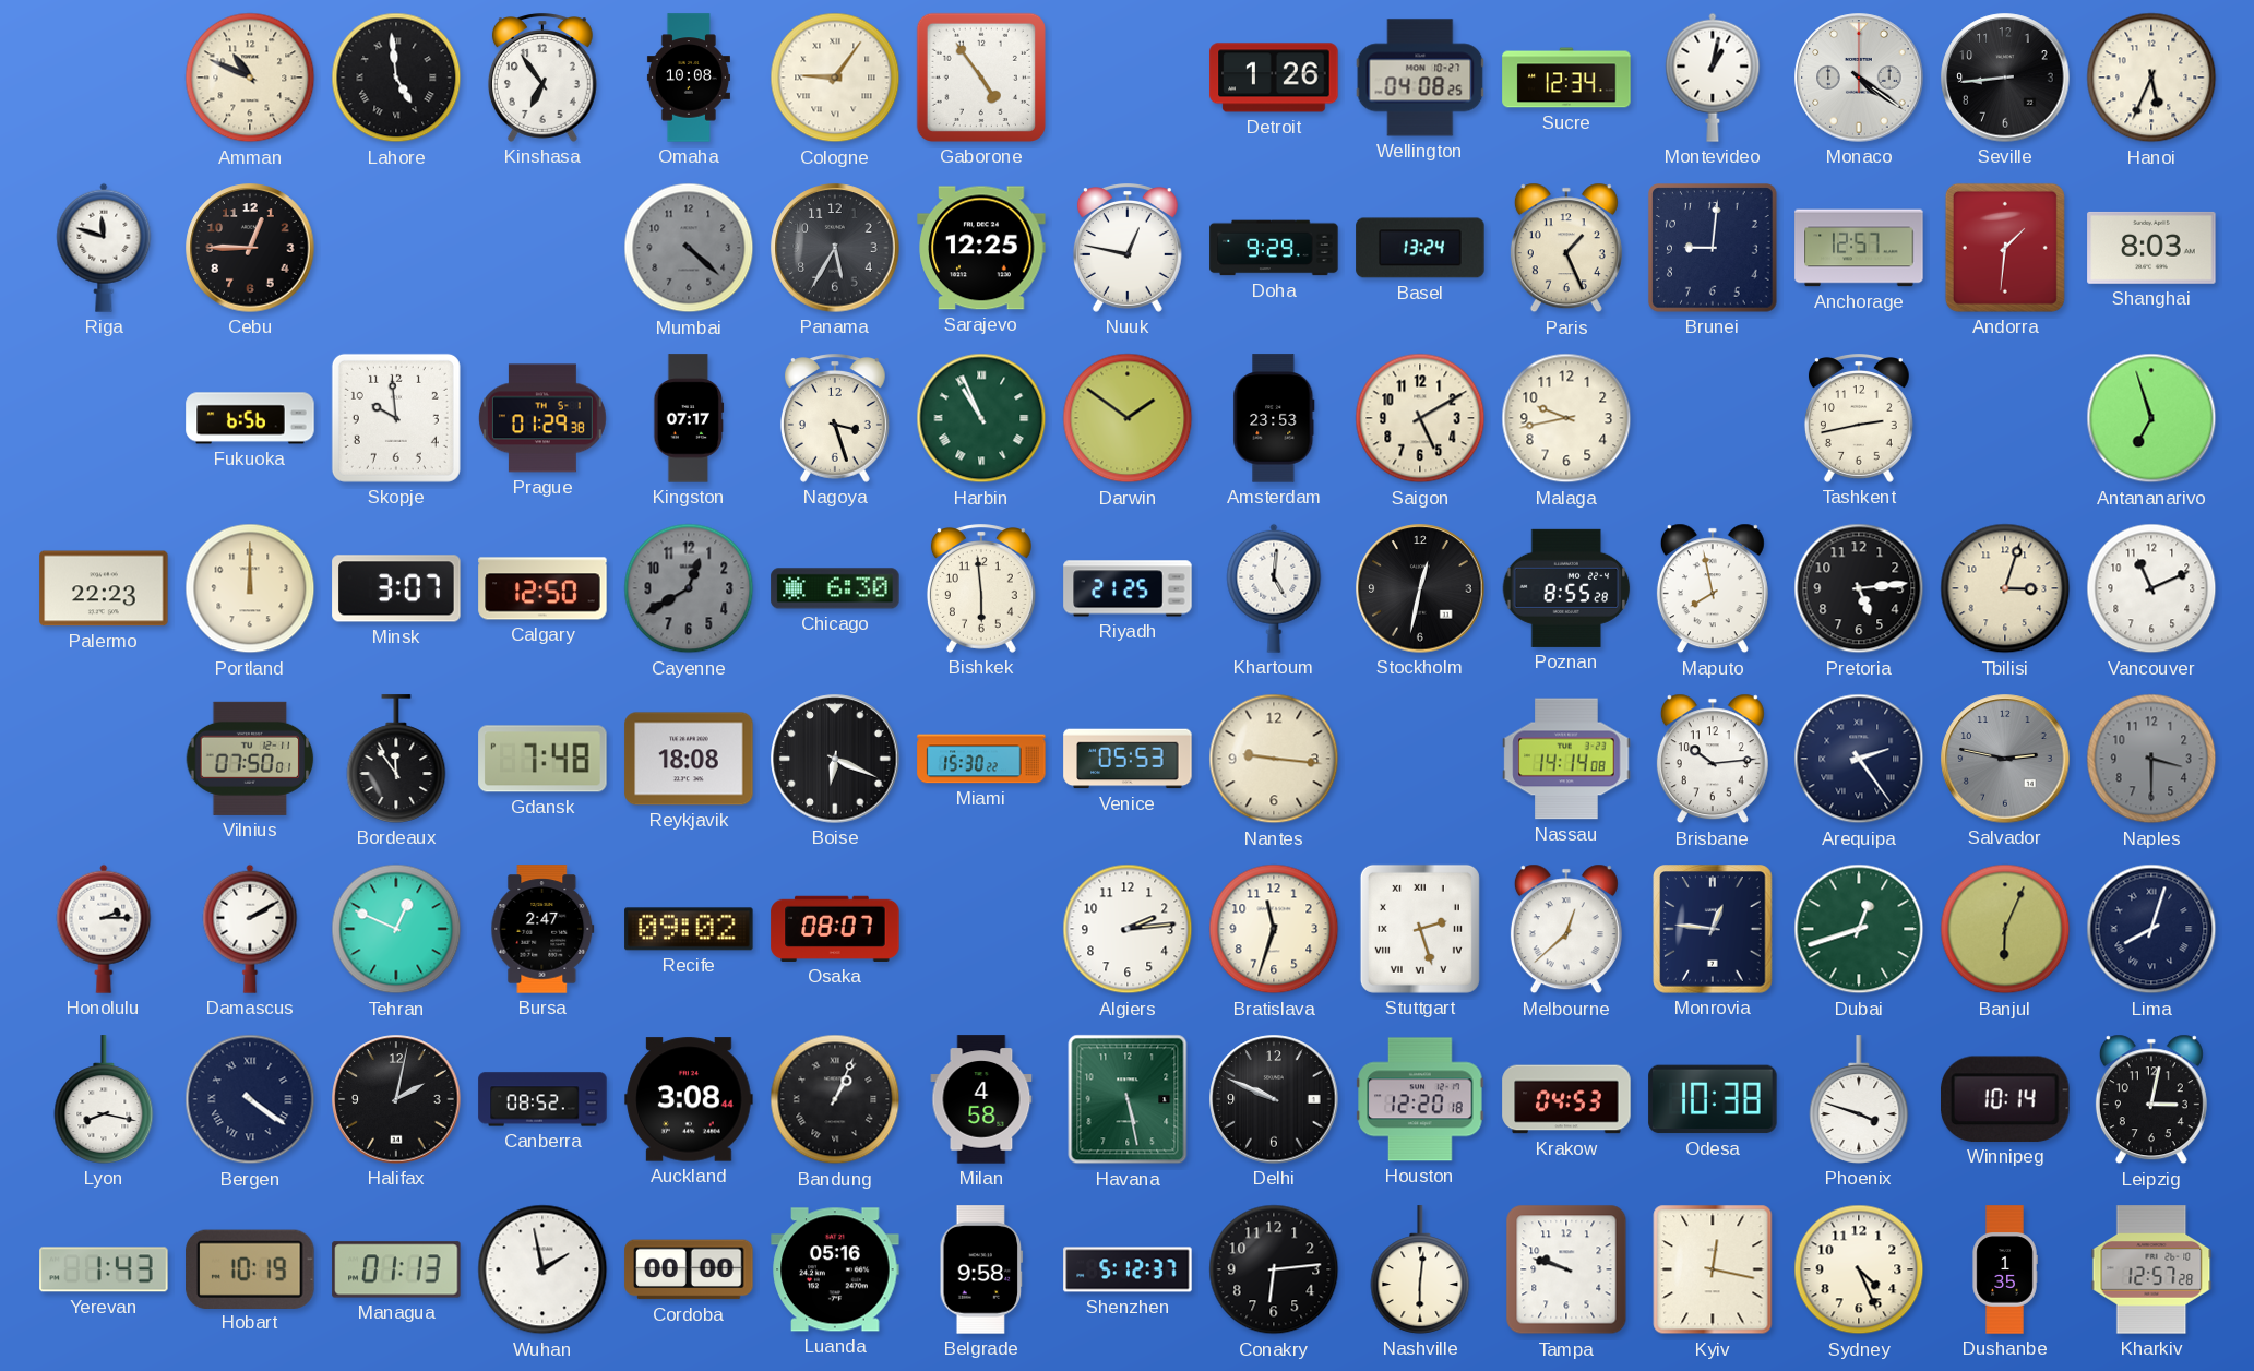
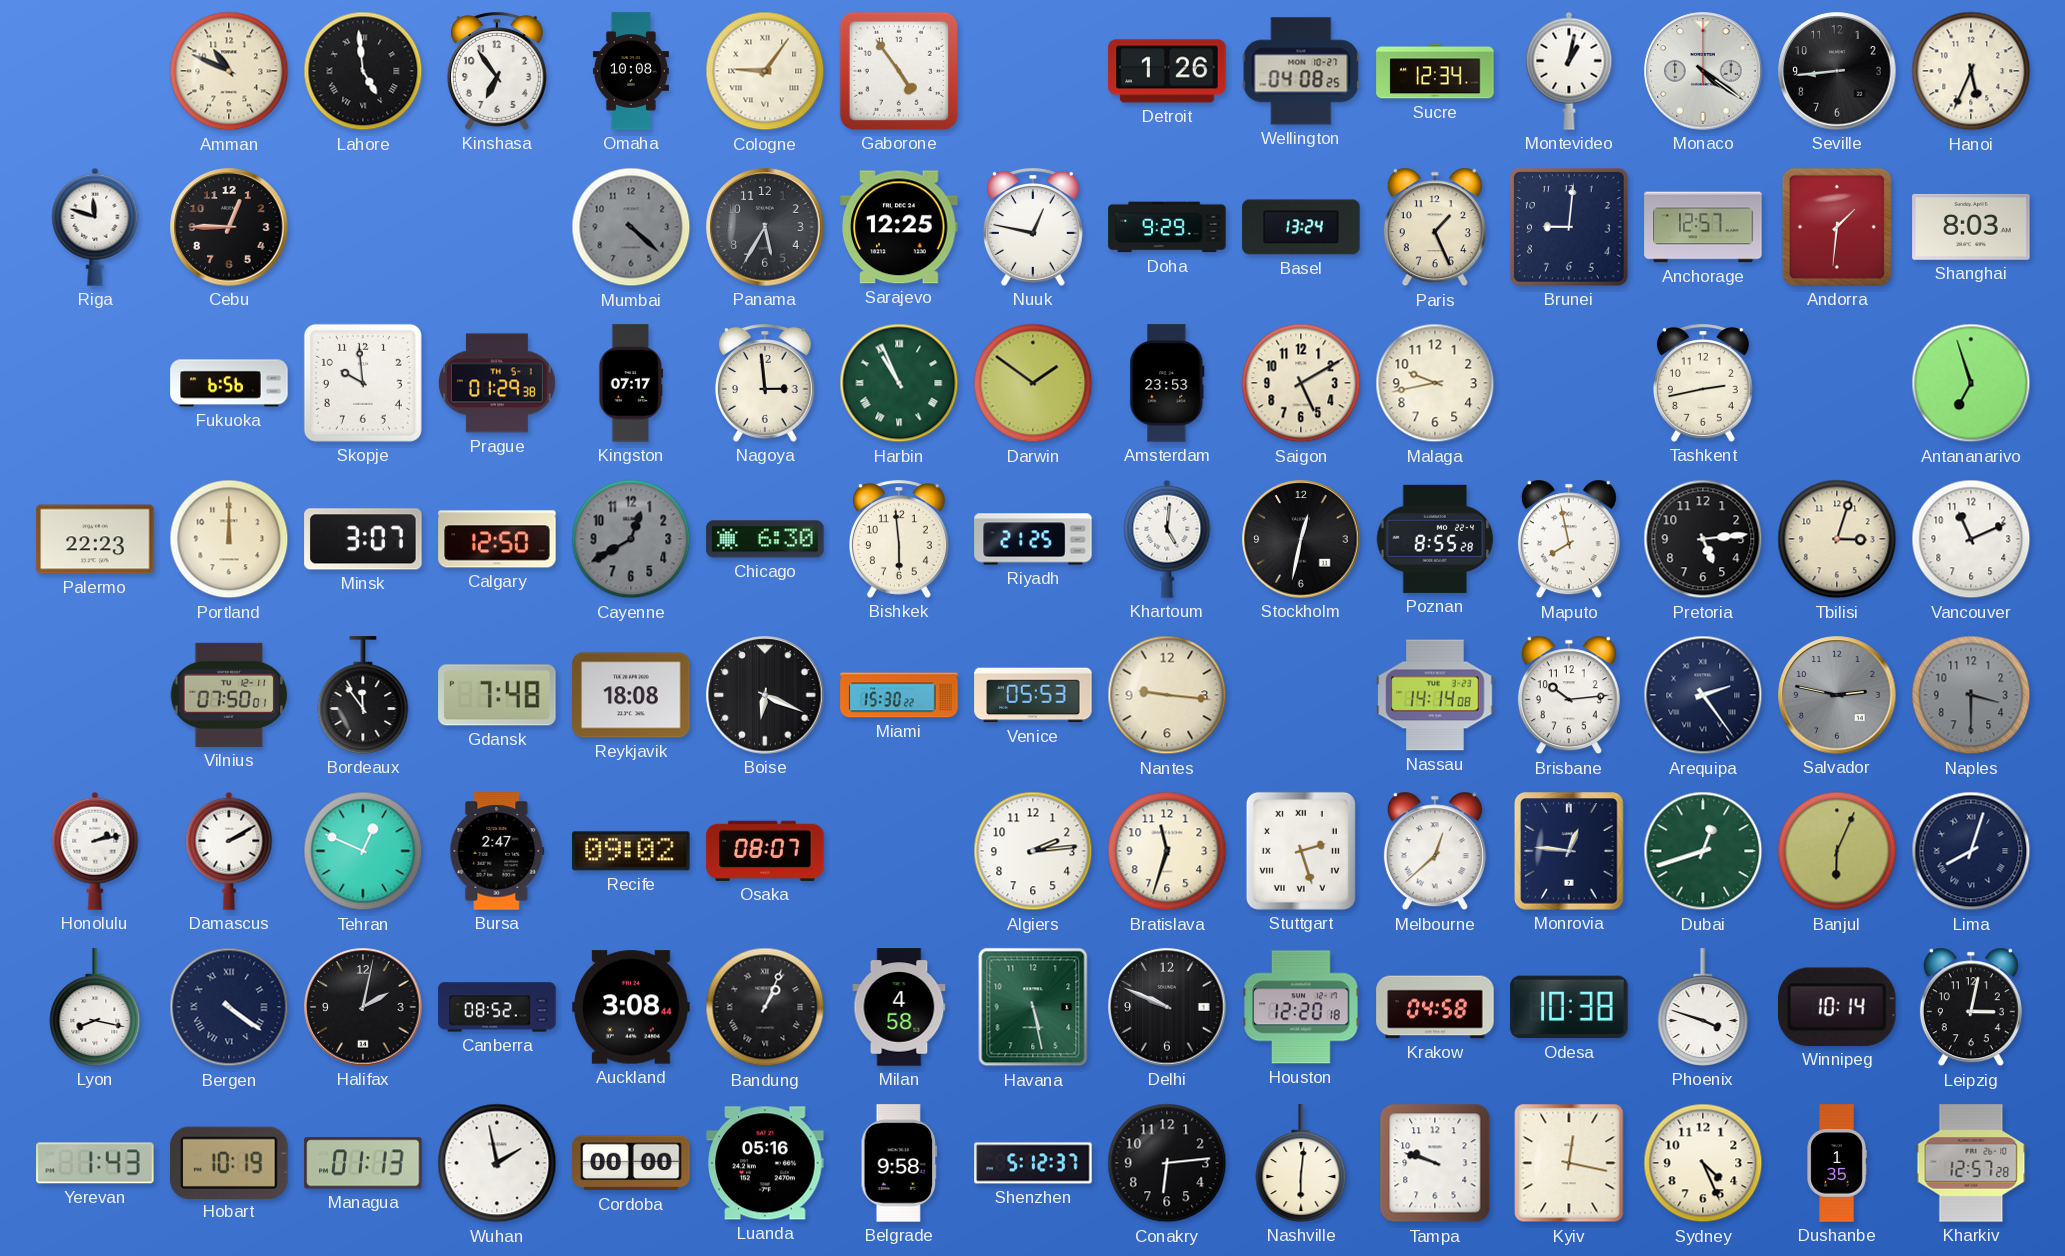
Nagoya: 3:27 -> 2:59 (765, 383)
Honolulu: 2:15 -> 2:13 (95, 851)
Krakow: 04:53 -> 04:58 (1435, 1007)
